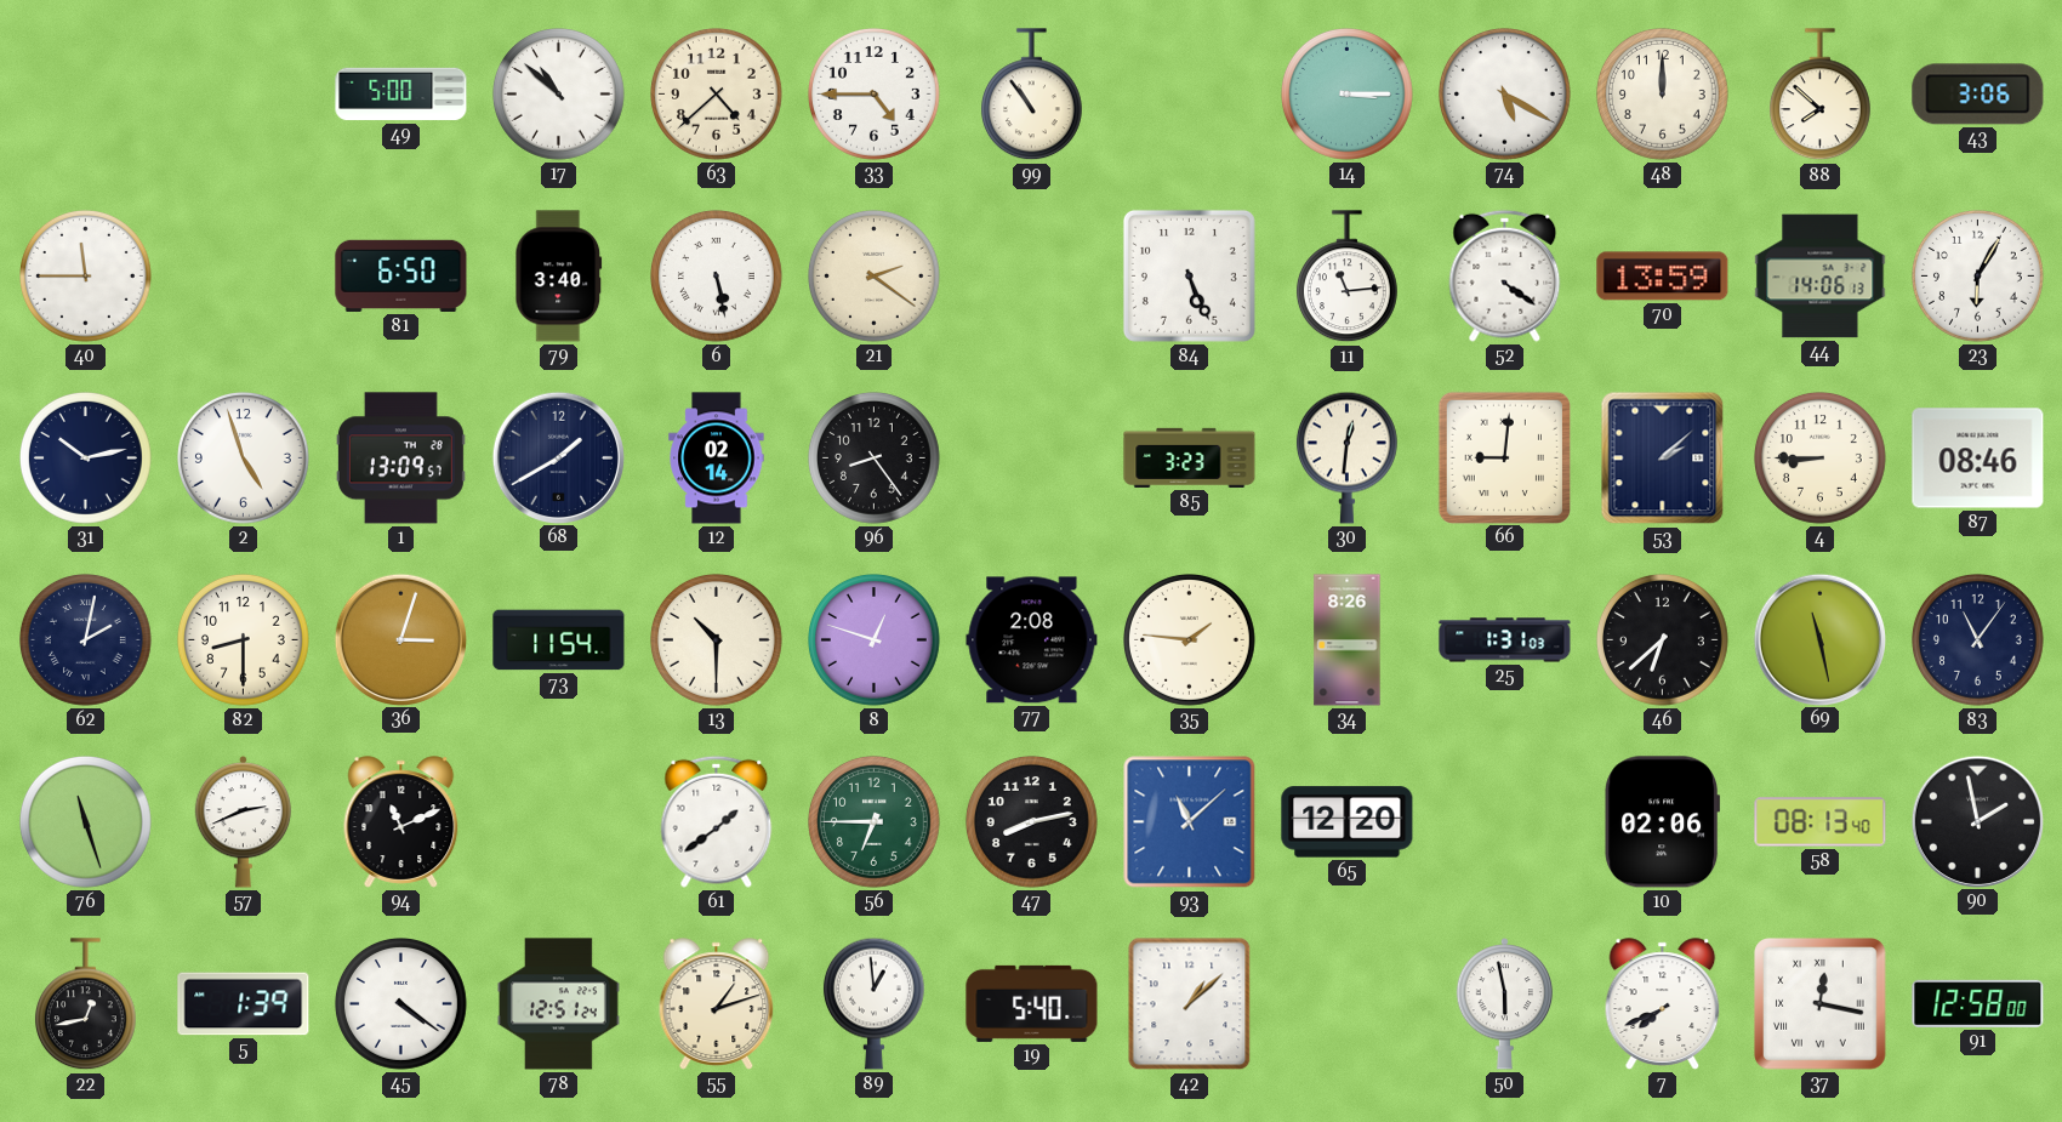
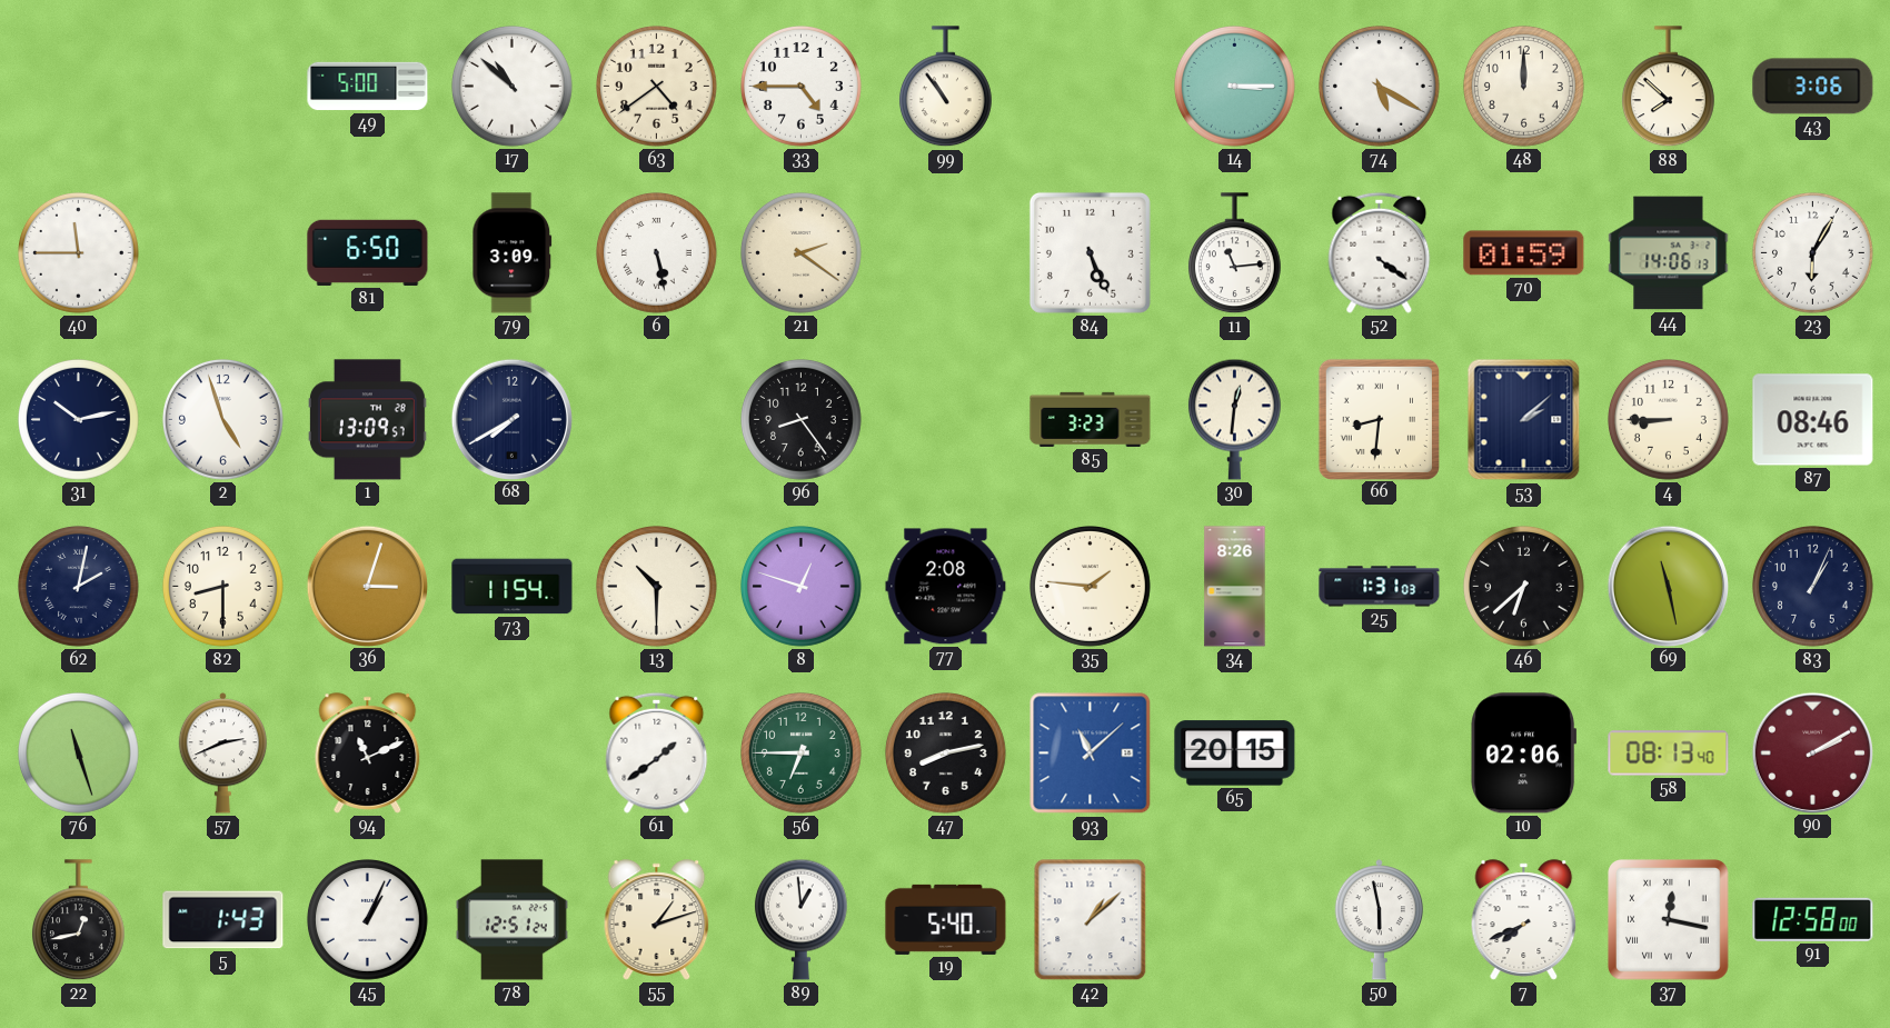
63: 4:38 -> 4:39 (657, 87)
79: 3:40 -> 3:09 (513, 253)
70: 13:59 -> 01:59 (1524, 253)
68: 1:40 -> 7:40 (511, 419)
12: 02:14 -> none (717, 459)
66: 9:01 -> 8:31 (1379, 419)
83: 11:06 -> 1:04 (1813, 587)
65: 12:20 -> 20:15 (1235, 753)
90: 1:58 -> 2:10 (1812, 752)
90 dial: black -> burgundy (1812, 752)
5: 1:39 -> 1:43 (223, 920)
45: 4:21 -> 1:04 (368, 920)
